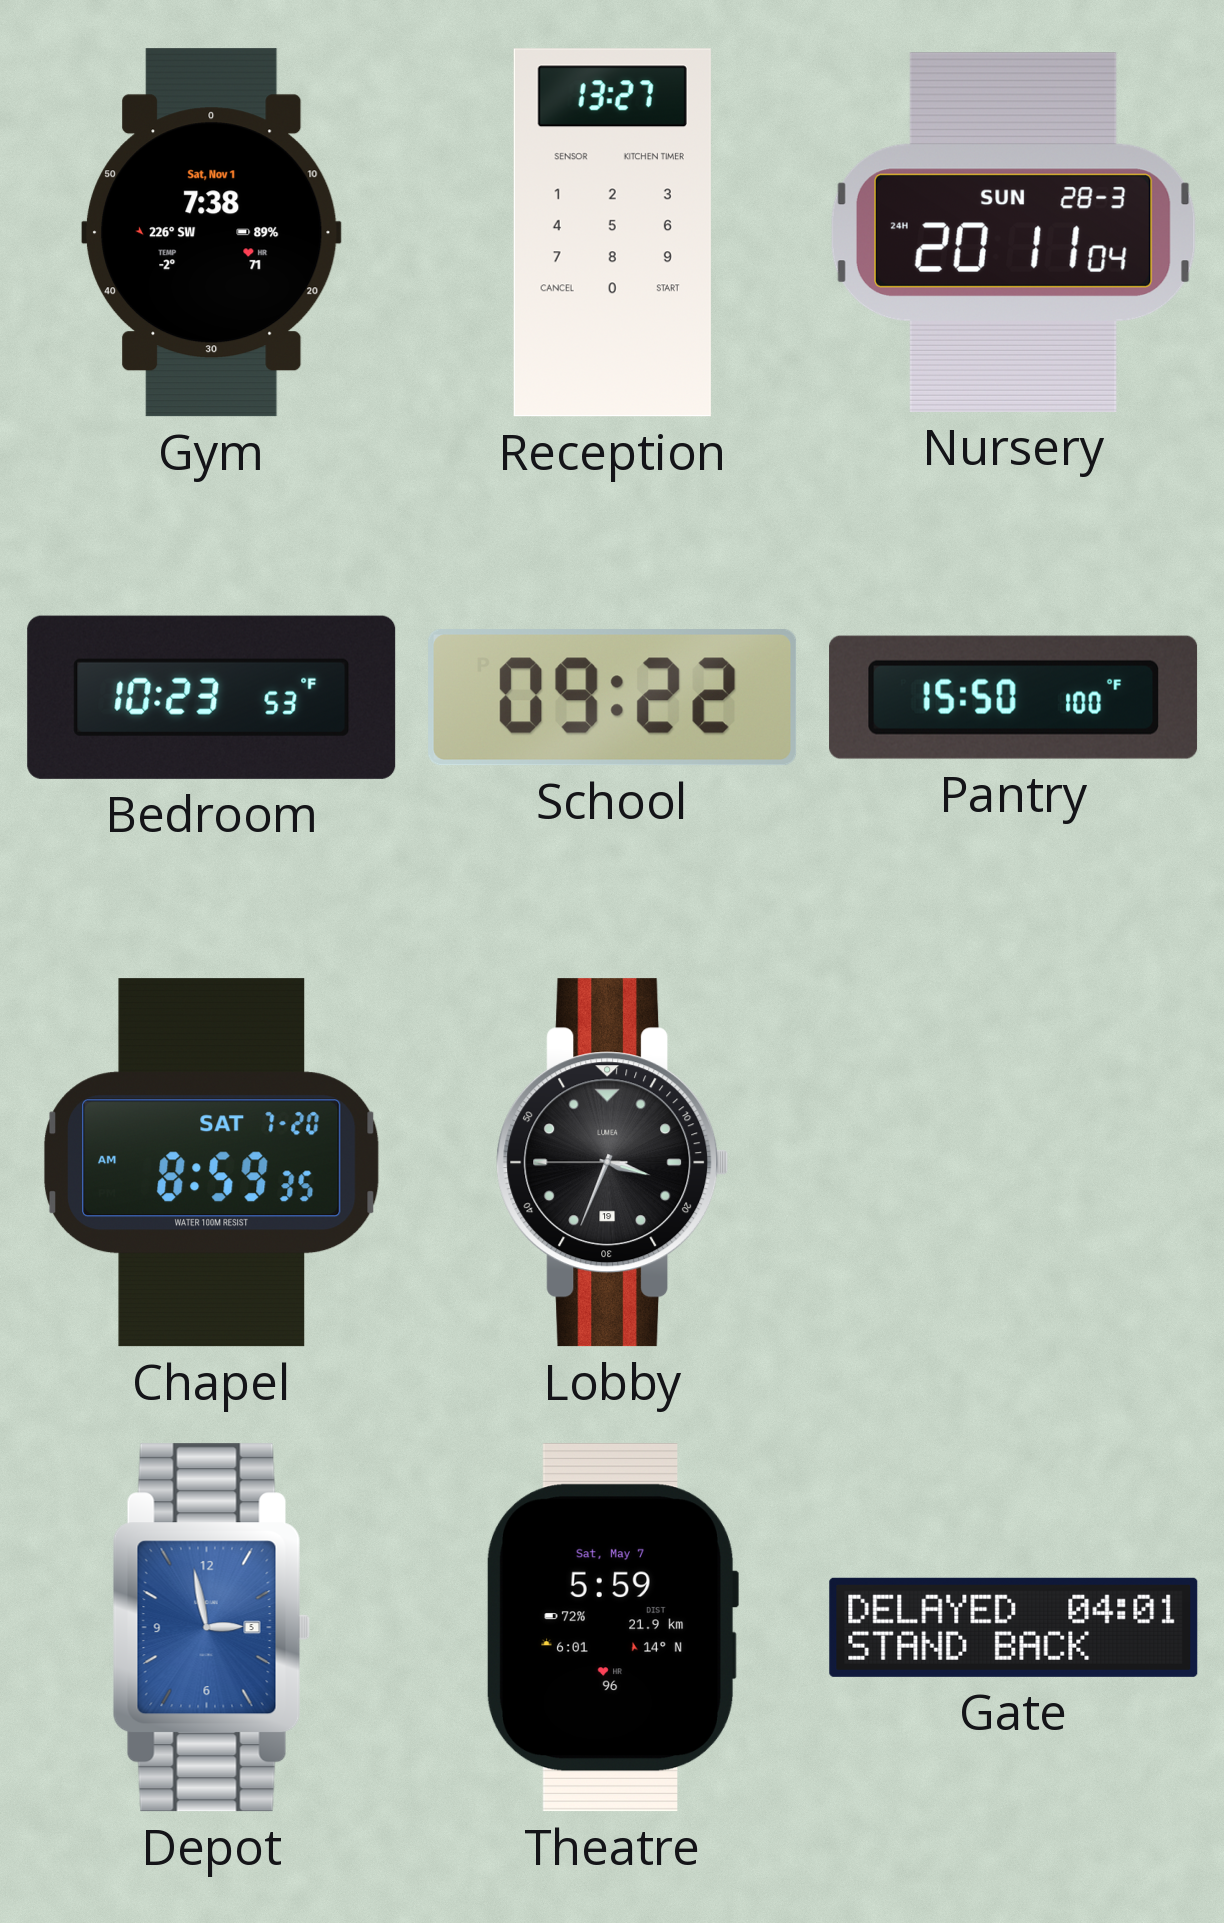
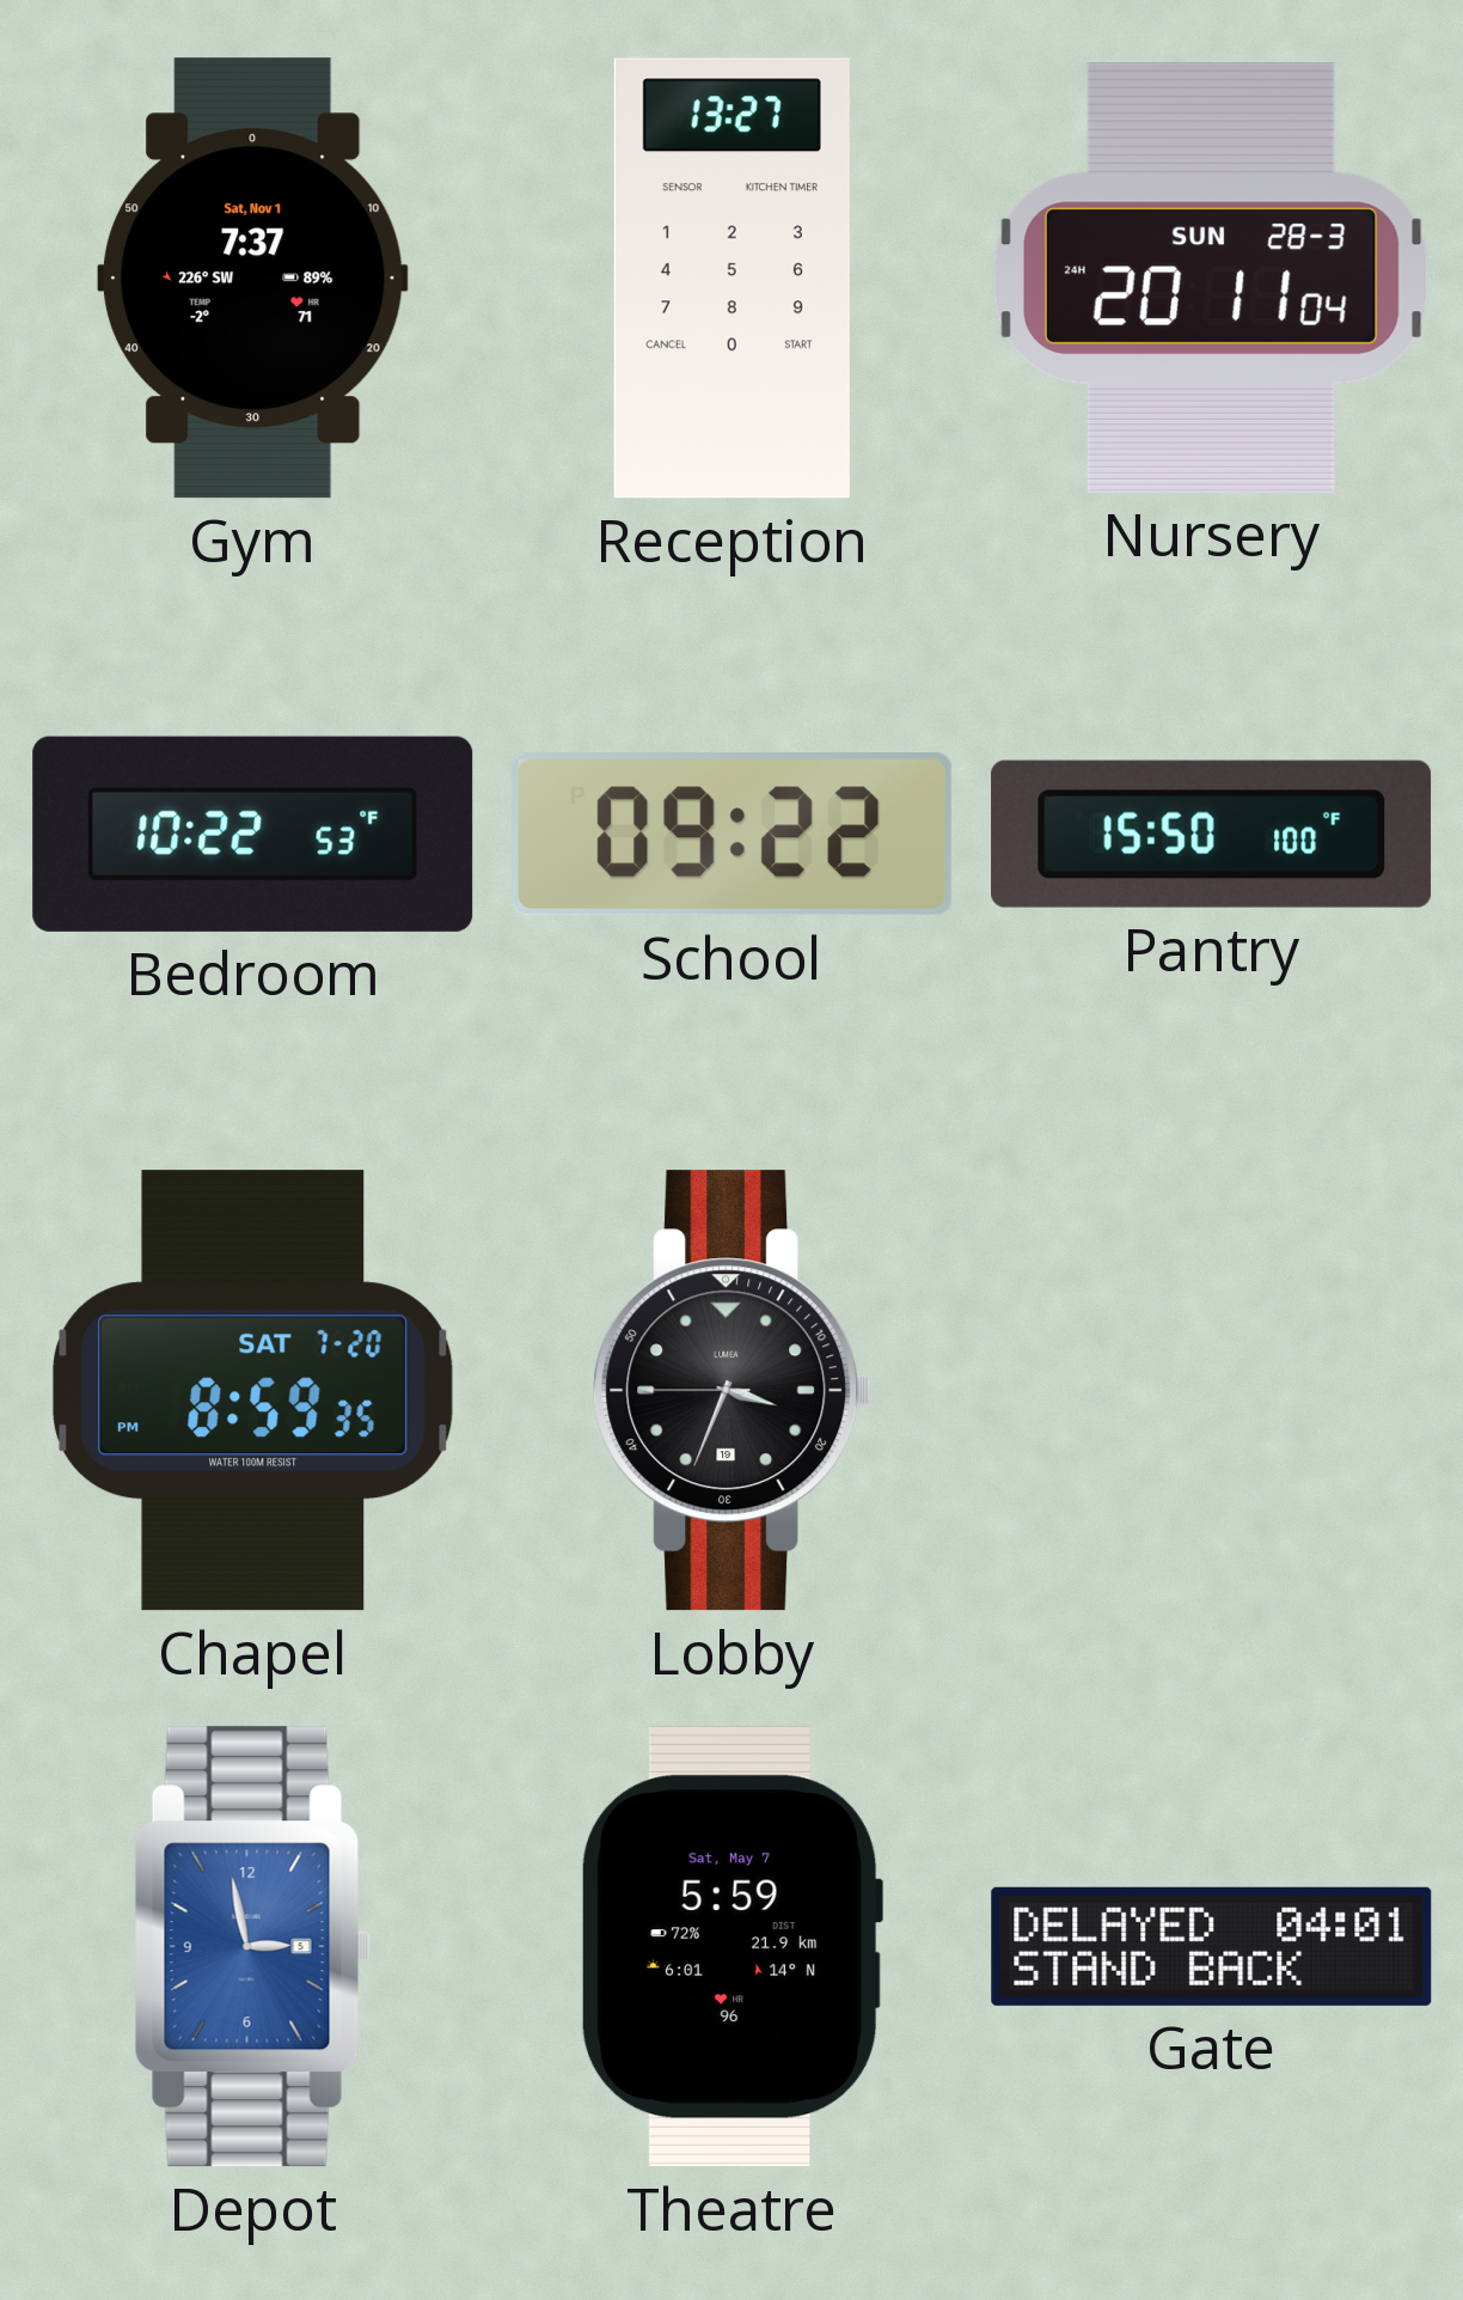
Gym: 7:38 -> 7:37 (252, 279)
Bedroom: 10:23 -> 10:22 (253, 834)
Chapel: 8:59:35 AM -> 8:59:35 PM (253, 1391)
